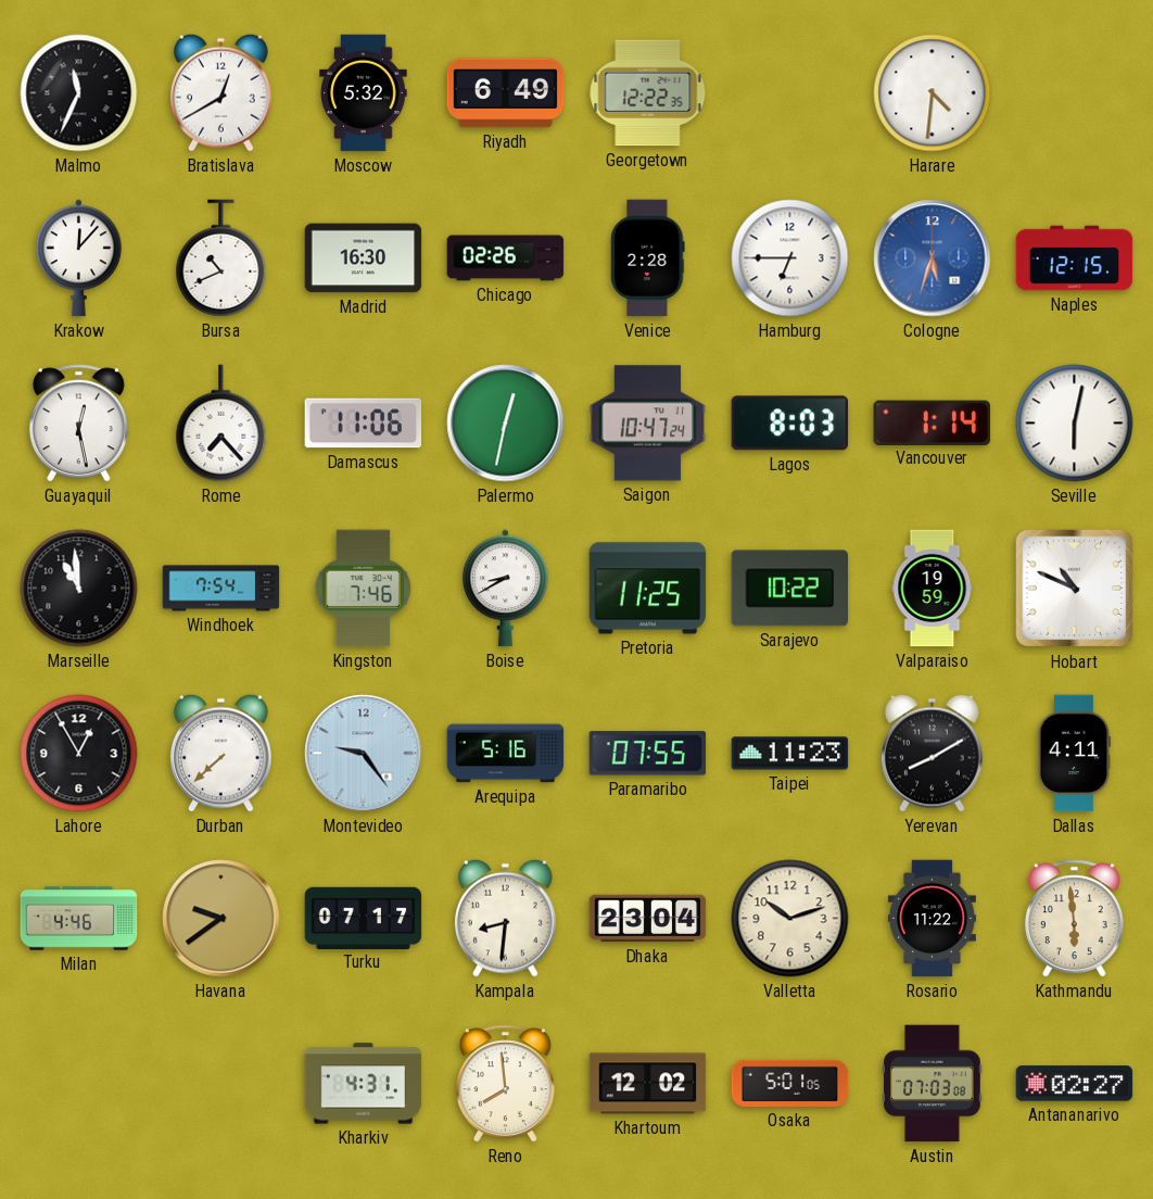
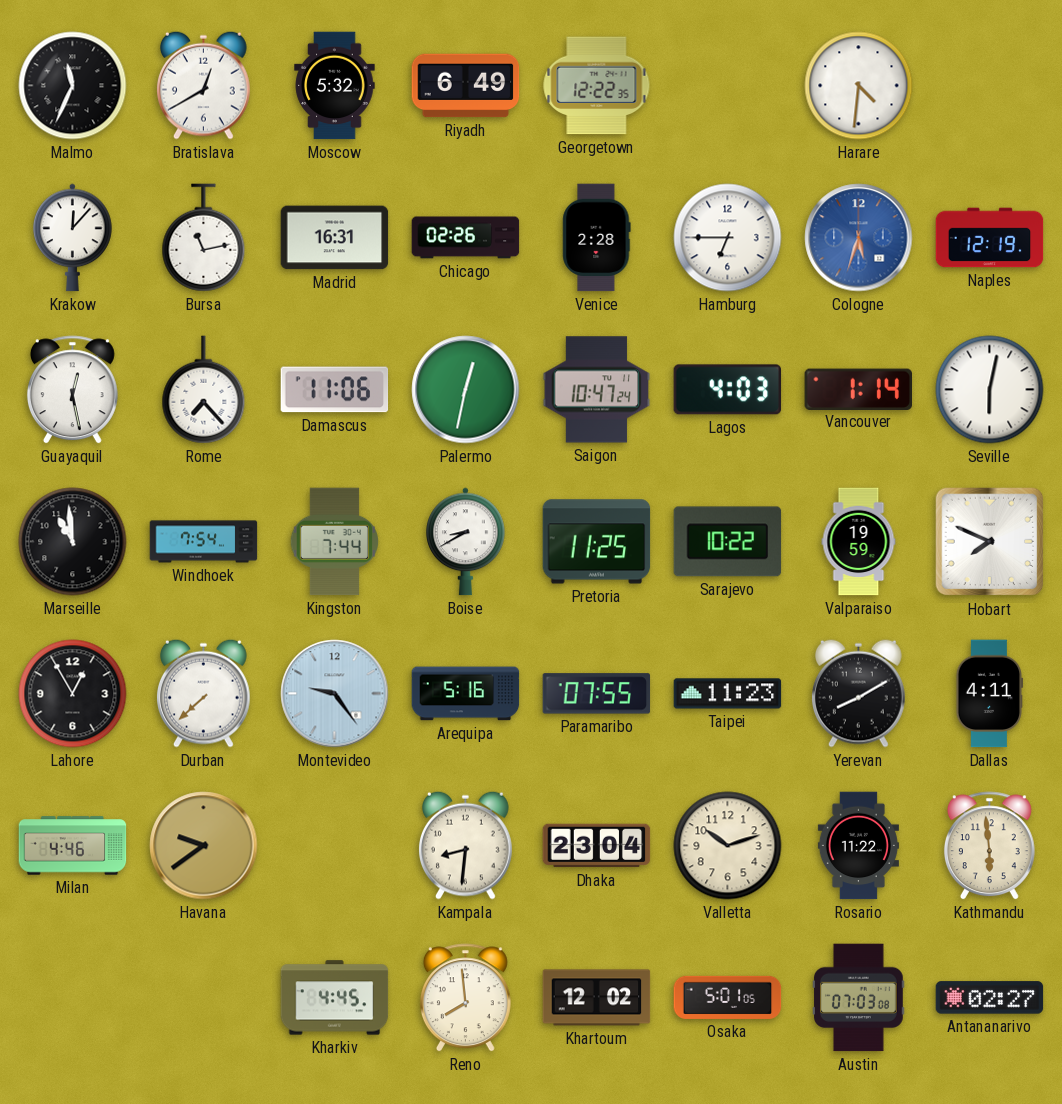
Bursa: 10:41 -> 11:13 (204, 238)
Madrid: 16:30 -> 16:31 (335, 238)
Naples: 12:15 -> 12:19 (990, 238)
Lagos: 8:03 -> 4:03 (728, 390)
Kingston: 7:46 -> 7:44 (335, 542)
Hobart: 10:49 -> 7:49 (990, 542)
Turku: 07:17 -> none (364, 918)
Kharkiv: 4:31 -> 4:45 (335, 998)
